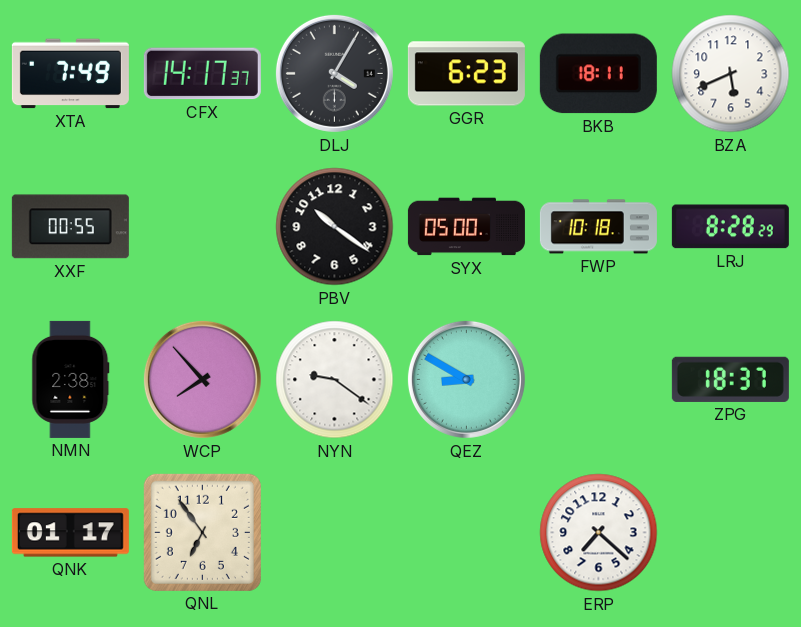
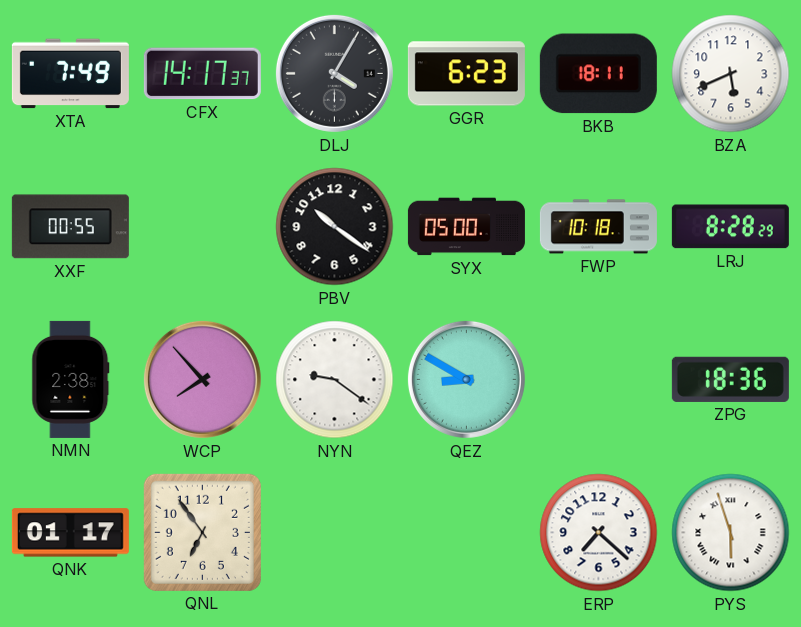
ZPG: 18:37 -> 18:36 (730, 379)
PYS: none -> 5:57 (731, 533)
